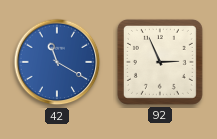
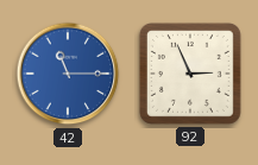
42: 11:20 -> 11:15 (68, 74)
